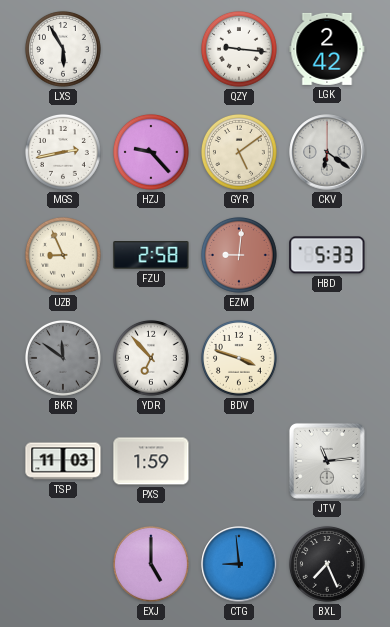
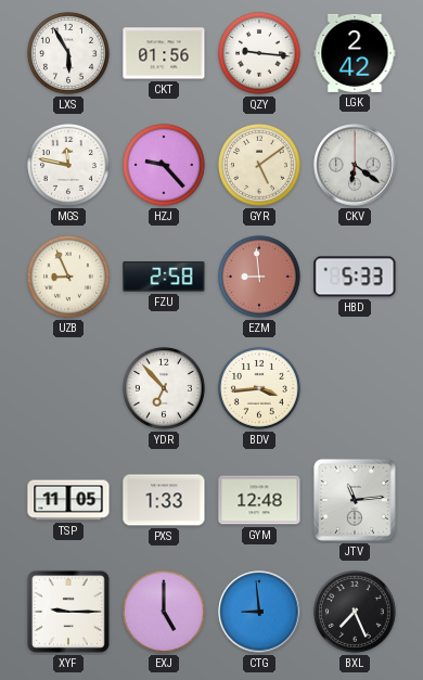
CKT: none -> 01:56 (164, 53)
MGS: 2:43 -> 11:47 (68, 165)
EZM: 9:01 -> 8:59 (259, 277)
BKR: 11:51 -> none (63, 358)
BDV: 3:48 -> 3:44 (259, 388)
TSP: 11:03 -> 11:05 (68, 500)
PXS: 1:59 -> 1:33 (164, 500)
GYM: none -> 12:48 (259, 500)
XYF: none -> 9:15 (68, 612)
